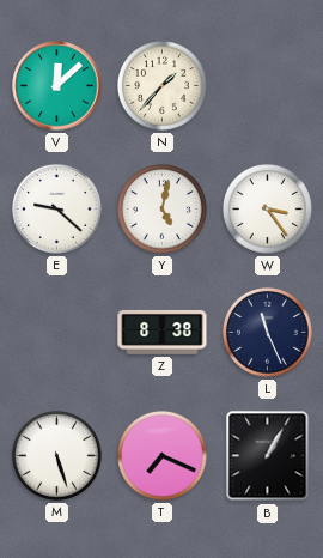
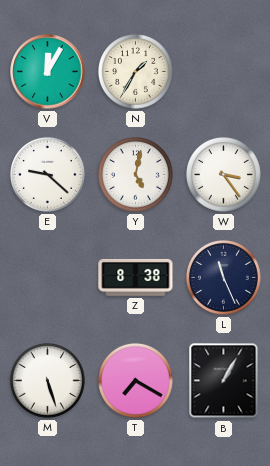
V: 12:08 -> 12:05 (48, 72)
N: 1:37 -> 1:35 (135, 71)
T: 7:19 -> 7:20 (135, 380)
